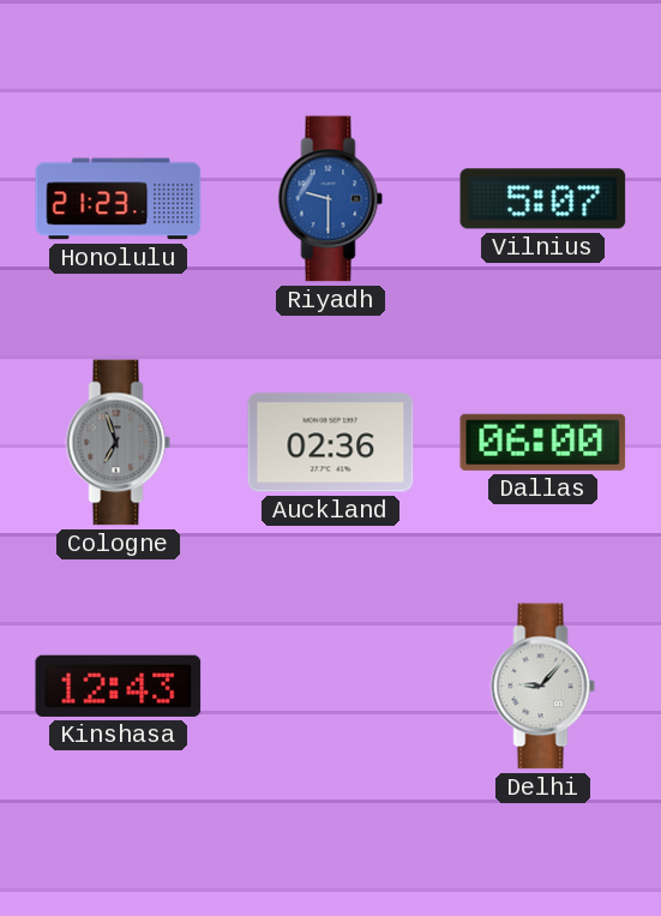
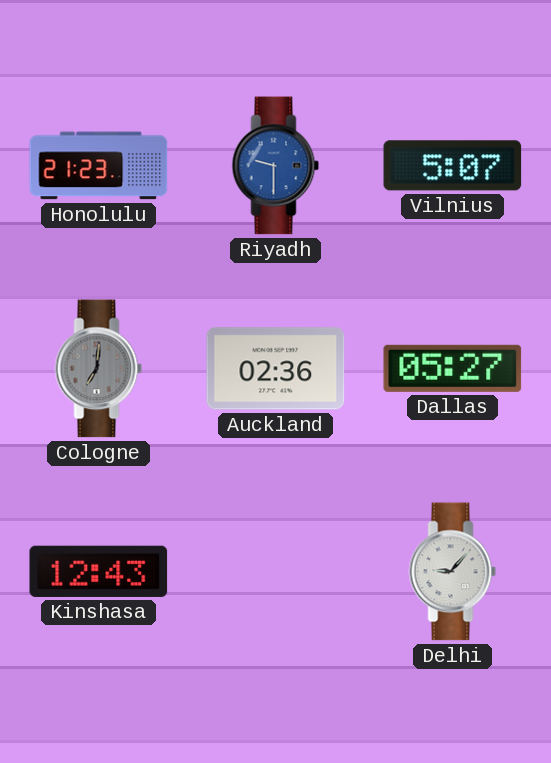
Cologne: 6:57 -> 7:01 (99, 369)
Dallas: 06:00 -> 05:27 (453, 368)
